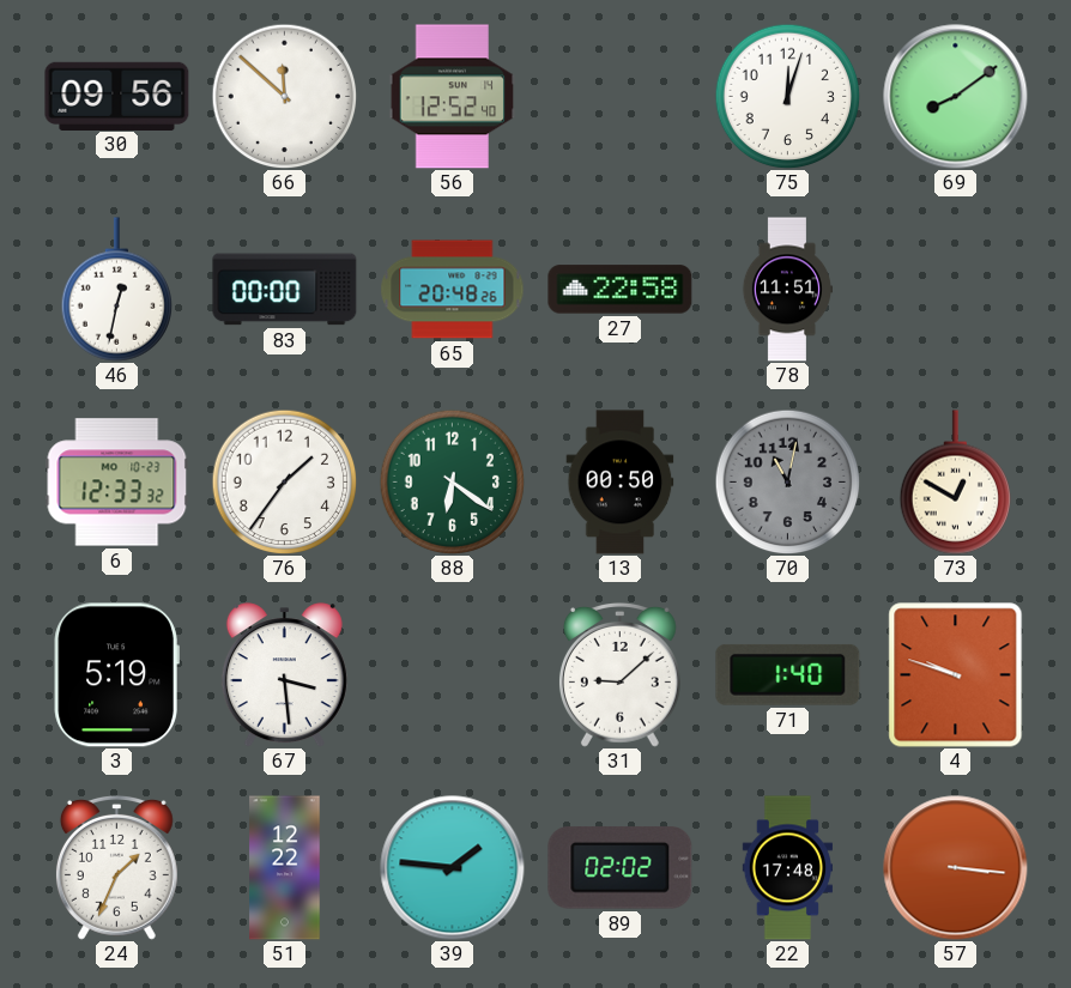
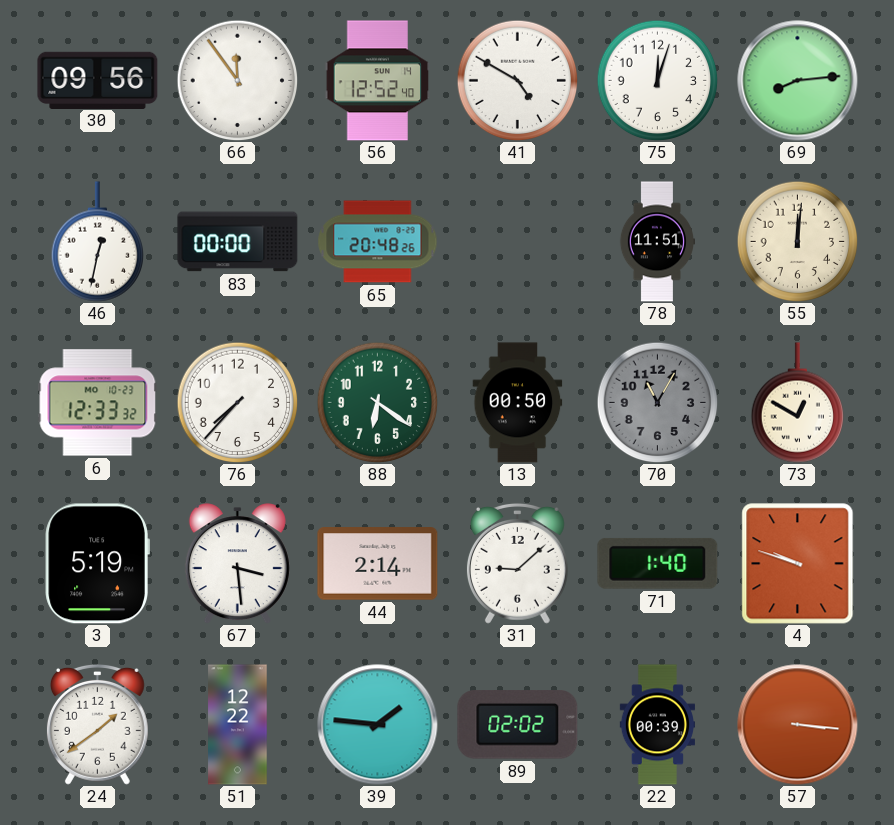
66: 11:52 -> 11:54 (237, 80)
41: none -> 4:50 (517, 80)
69: 8:09 -> 8:14 (798, 81)
27: 22:58 -> none (621, 290)
55: none -> 12:01 (797, 241)
76: 1:36 -> 7:37 (237, 402)
70: 11:02 -> 11:05 (657, 402)
44: none -> 2:14 (378, 564)
24: 1:34 -> 1:39 (97, 725)
22: 17:48 -> 00:39 (657, 725)
